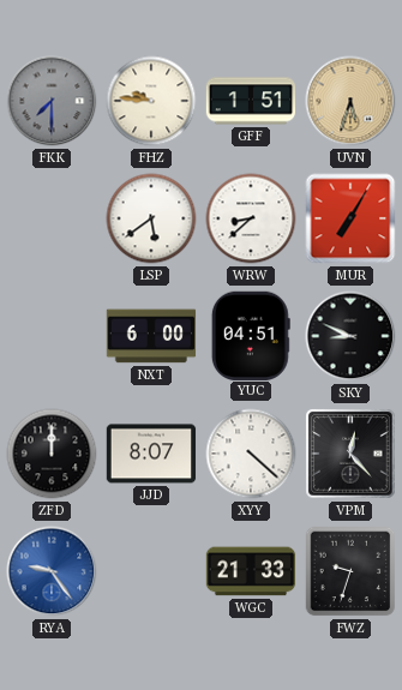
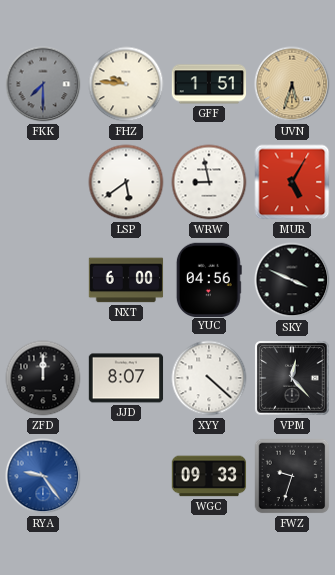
WRW: 8:38 -> 8:58 (209, 182)
MUR: 7:05 -> 5:05 (292, 182)
YUC: 04:51 -> 04:56 (209, 279)
SKY: 8:49 -> 3:49 (292, 280)
WGC: 21:33 -> 09:33 (209, 476)
